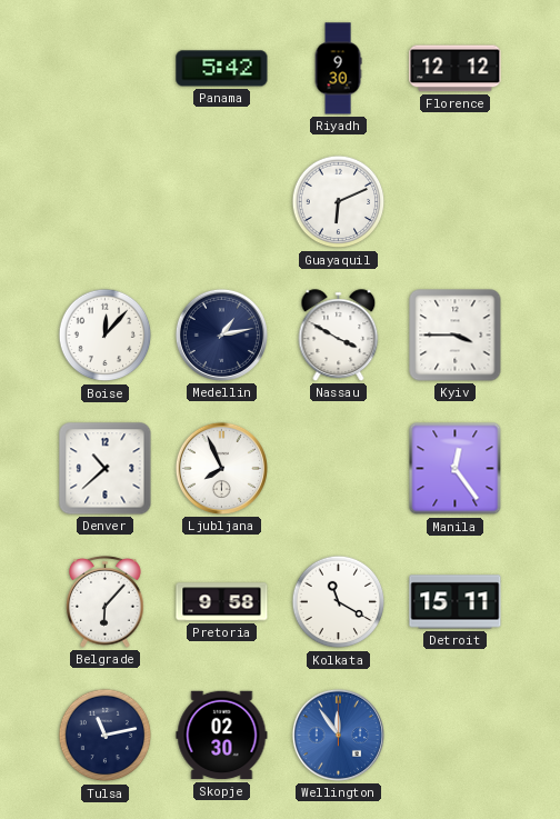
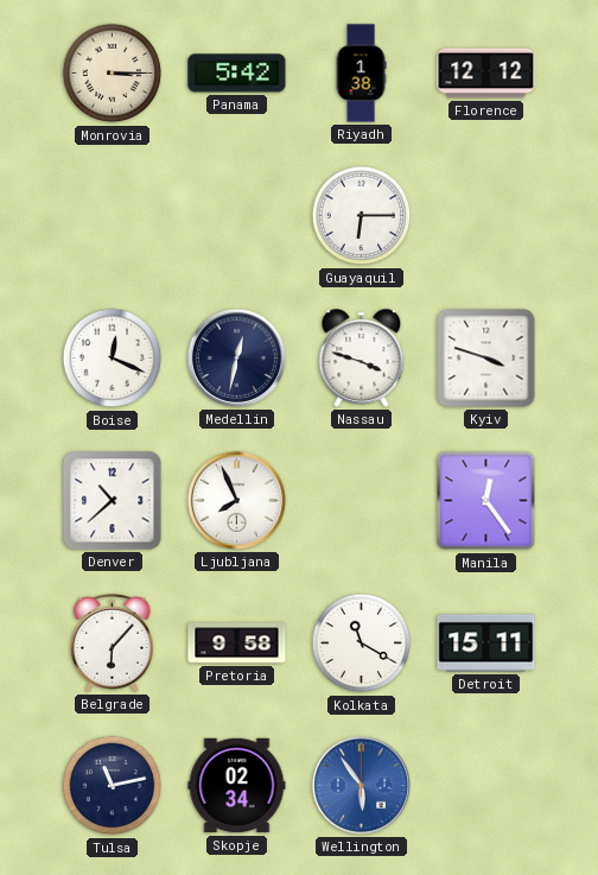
Monrovia: none -> 3:15 (113, 74)
Riyadh: 9:30 -> 1:38 (361, 74)
Guayaquil: 6:11 -> 6:15 (362, 216)
Boise: 12:07 -> 12:19 (113, 359)
Medellin: 1:13 -> 12:32 (236, 357)
Nassau: 3:50 -> 3:48 (362, 359)
Kyiv: 3:45 -> 3:48 (486, 359)
Skopje: 02:30 -> 02:34 (237, 786)
Wellington: 11:54 -> 5:54 (361, 785)
